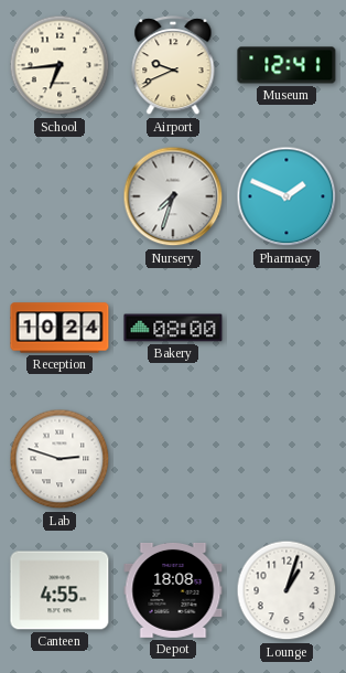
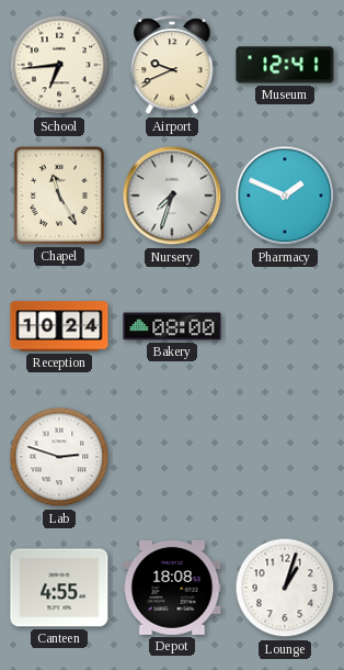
Chapel: none -> 11:25 (59, 196)
